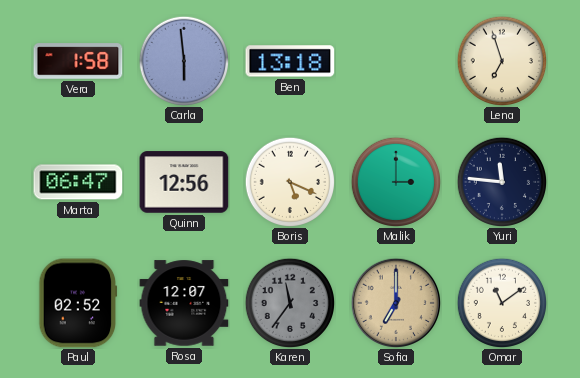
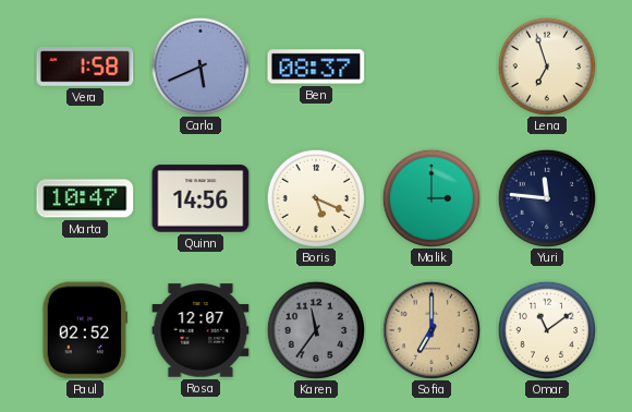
Carla: 5:59 -> 5:41 (199, 65)
Ben: 13:18 -> 08:37 (316, 66)
Marta: 06:47 -> 10:47 (85, 198)
Quinn: 12:56 -> 14:56 (200, 198)
